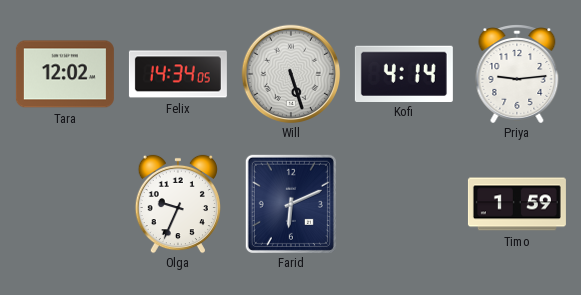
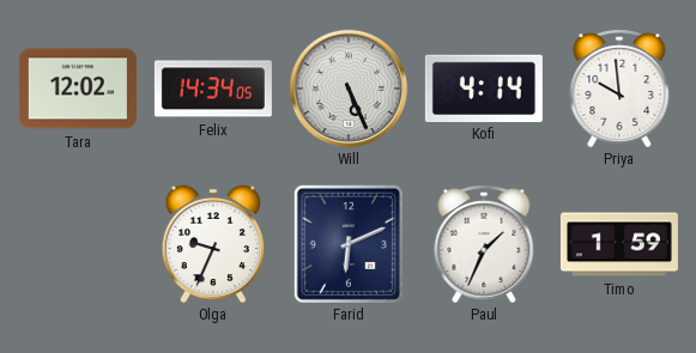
Will: 5:27 -> 5:26 (349, 89)
Priya: 9:14 -> 9:59 (619, 89)
Paul: none -> 1:34 (484, 244)
